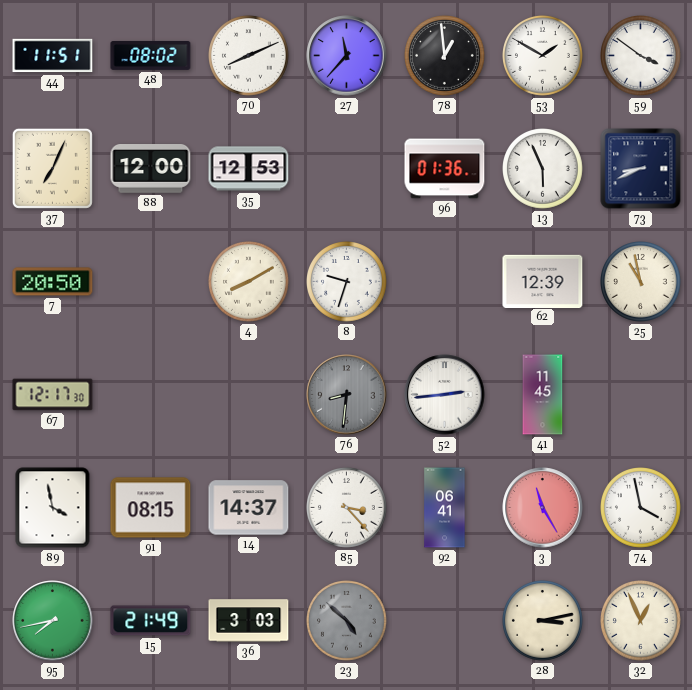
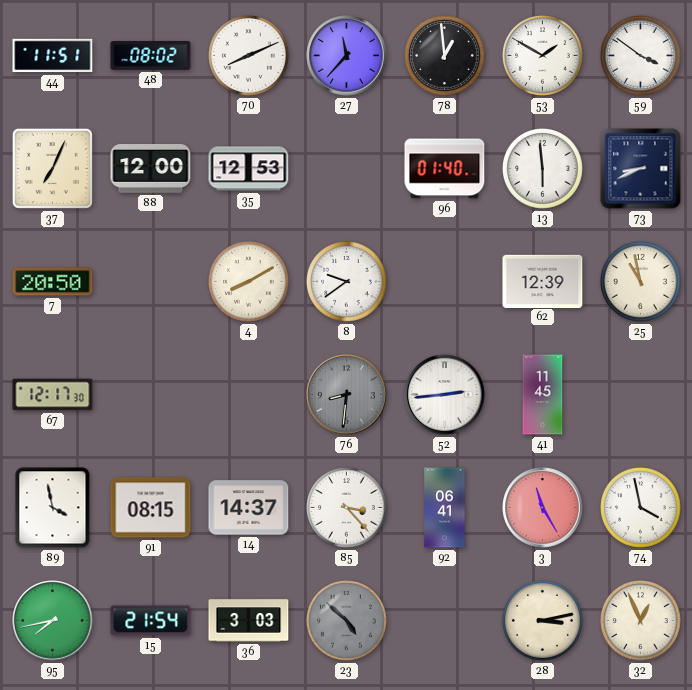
96: 01:36 -> 01:40 (445, 169)
13: 5:56 -> 5:59 (543, 169)
8: 9:33 -> 9:39 (347, 282)
15: 21:49 -> 21:54 (151, 621)
